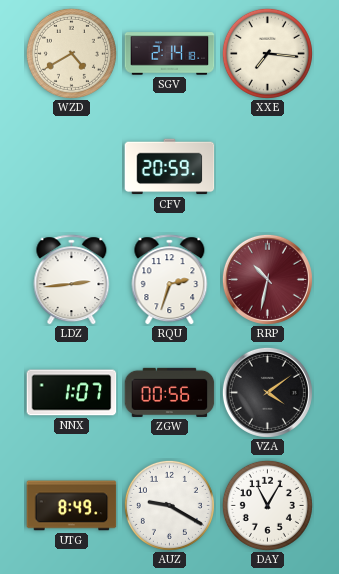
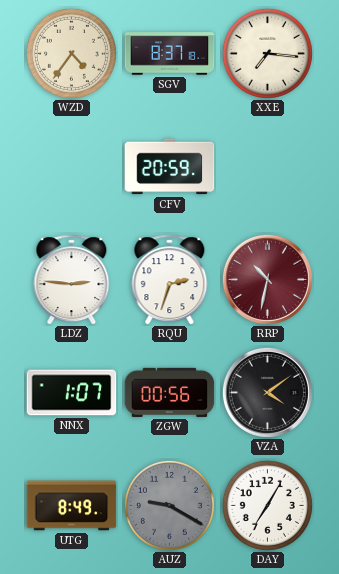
WZD: 4:40 -> 4:36 (71, 53)
SGV: 2:14 -> 8:37 (170, 54)
LDZ: 2:44 -> 2:46 (72, 280)
AUZ dial: white -> grey (169, 505)
DAY: 11:05 -> 7:05 (267, 505)
